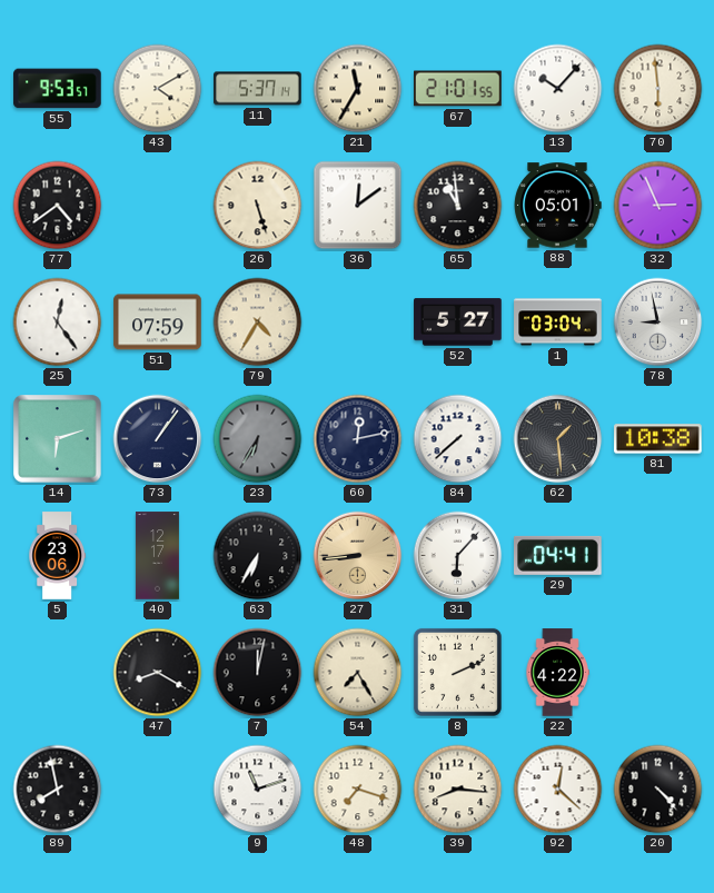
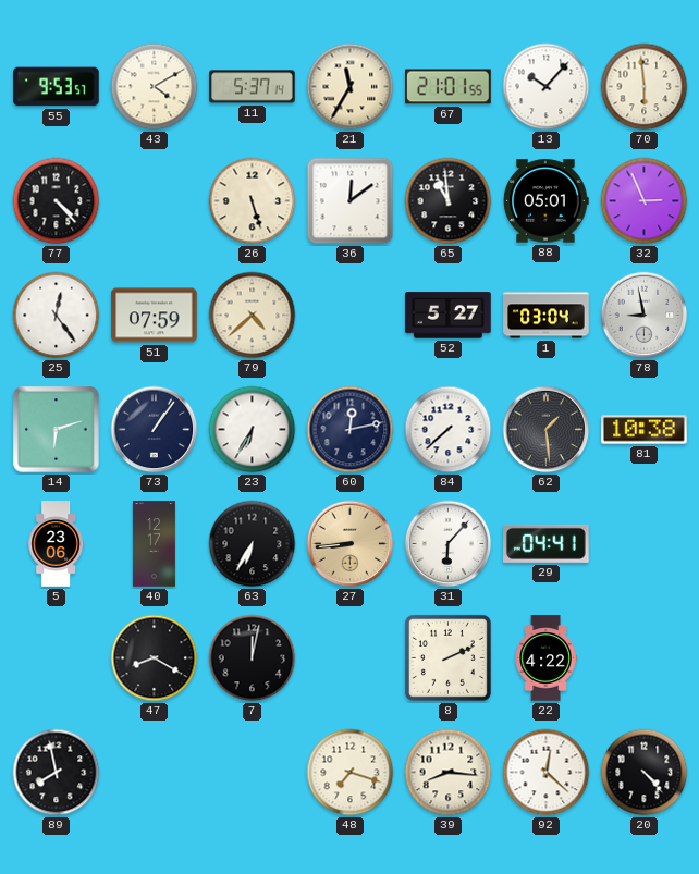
77: 4:39 -> 4:23 (57, 201)
79: 4:35 -> 4:38 (253, 316)
23 dial: grey -> white (253, 430)
54: 7:25 -> none (358, 673)
9: 11:12 -> none (258, 790)
